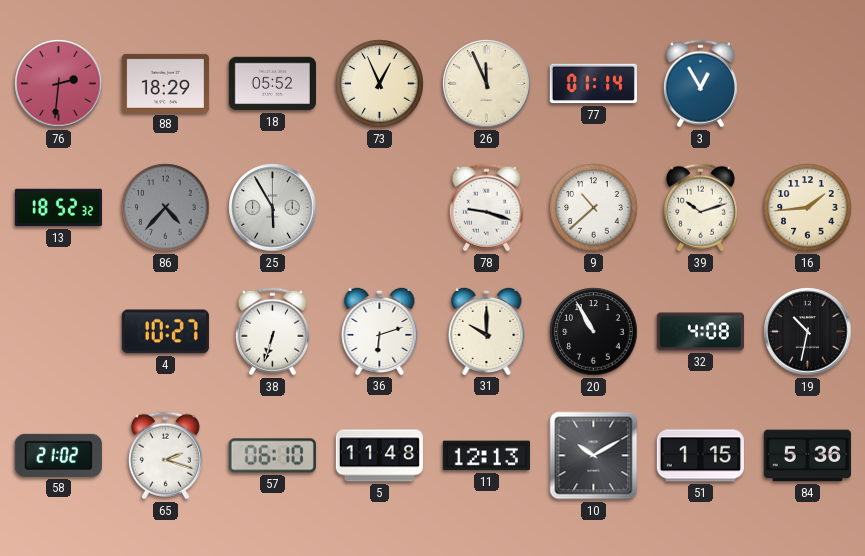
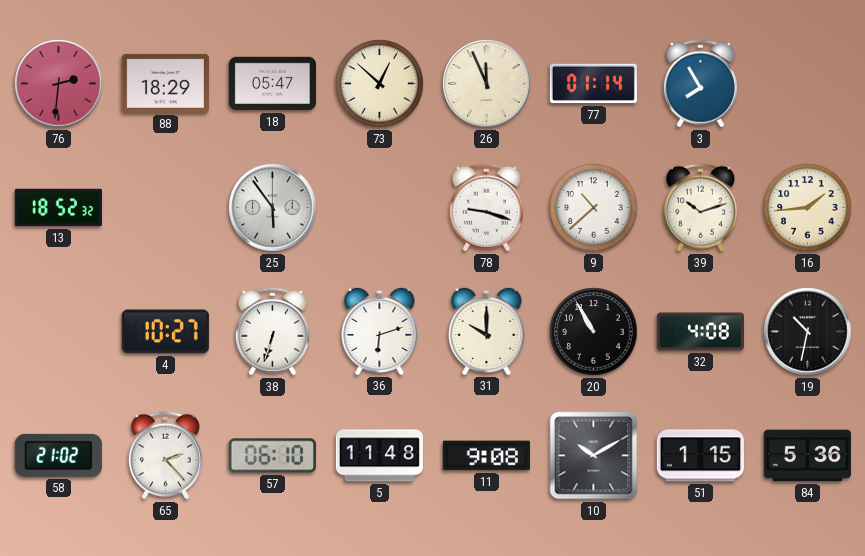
18: 05:52 -> 05:47 (272, 84)
73: 12:56 -> 12:52 (380, 84)
3: 12:55 -> 7:55 (700, 84)
86: 4:37 -> none (166, 208)
25: 5:55 -> 5:54 (273, 208)
65: 2:18 -> 2:23 (165, 456)
11: 12:13 -> 9:08 (486, 456)
